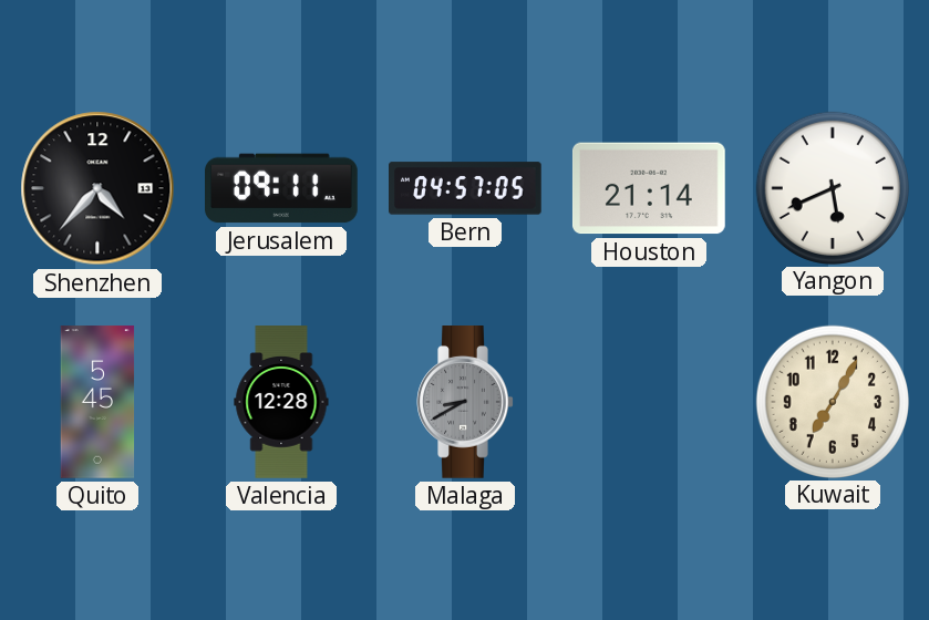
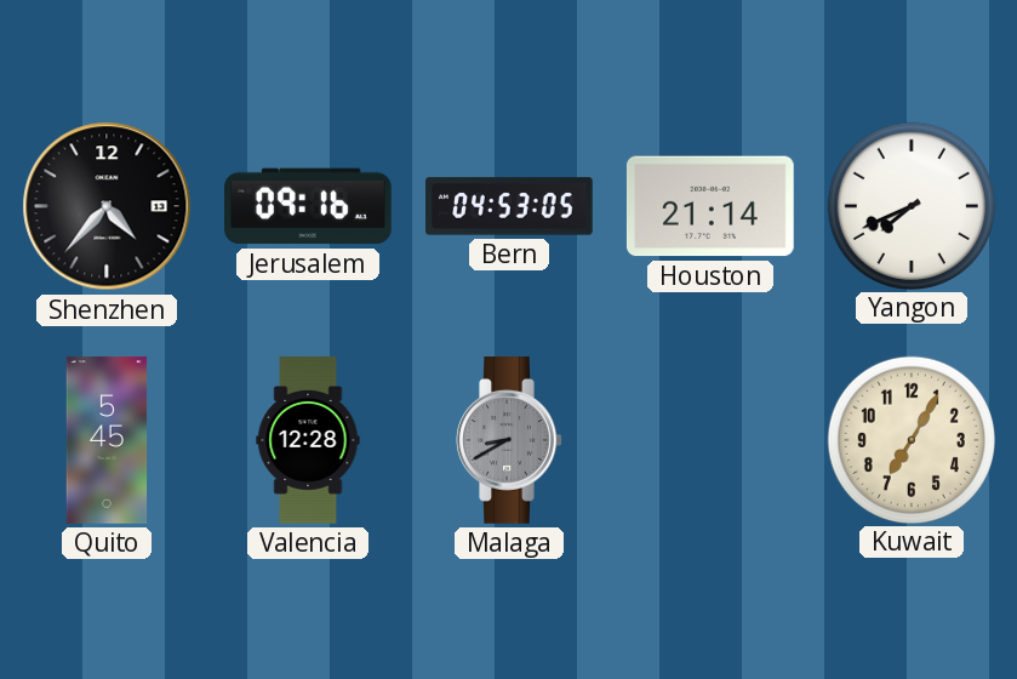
Jerusalem: 09:11 -> 09:16 (309, 206)
Bern: 04:57 -> 04:53 (510, 206)
Yangon: 5:41 -> 7:41 (910, 205)
